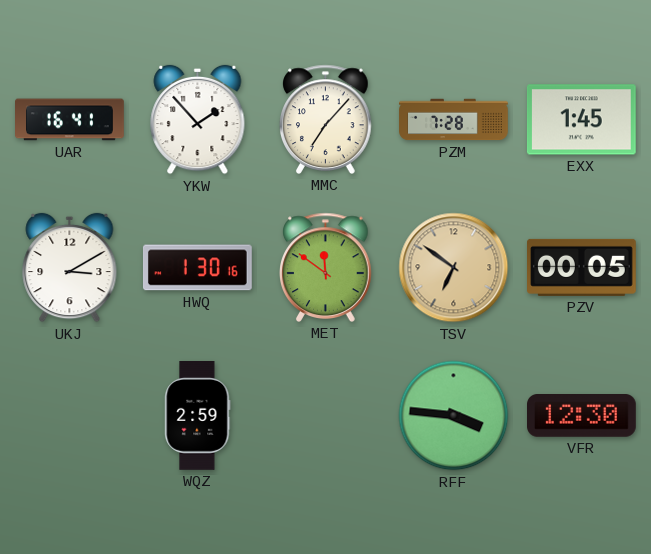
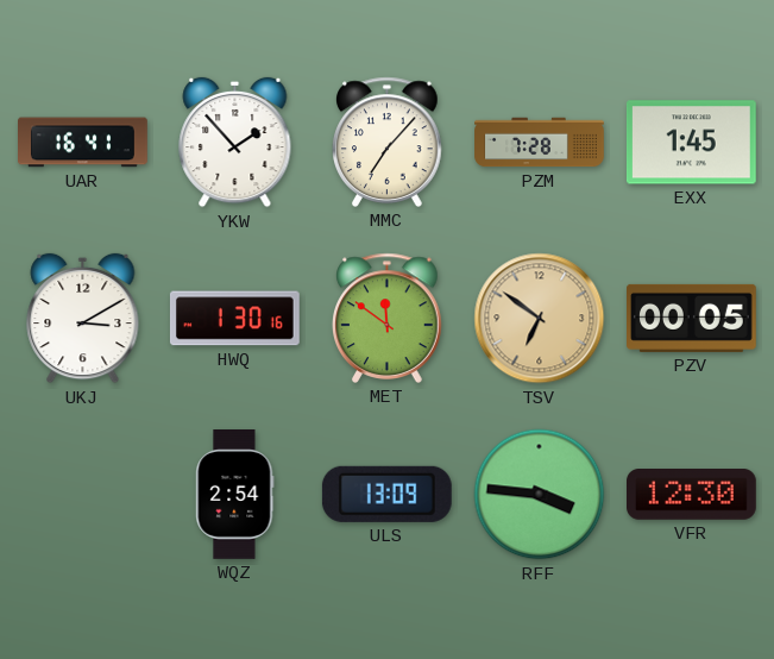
WQZ: 2:59 -> 2:54 (235, 495)
ULS: none -> 13:09 (386, 494)
